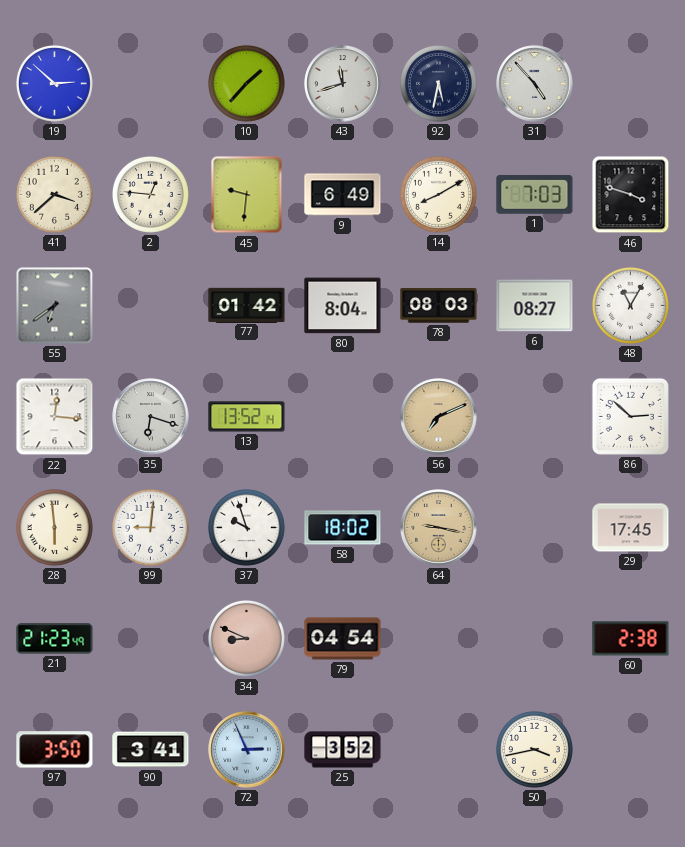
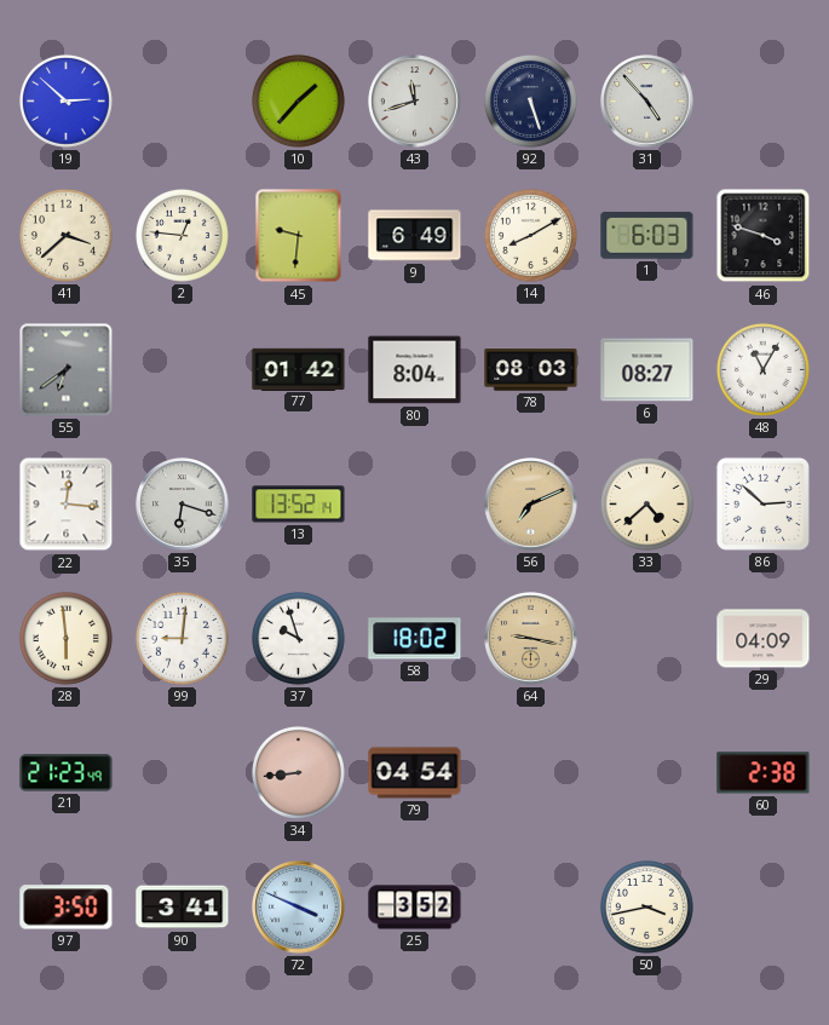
92: 5:32 -> 5:27 (530, 100)
1: 7:03 -> 6:03 (647, 235)
33: none -> 4:38 (646, 503)
29: 17:45 -> 04:09 (764, 639)
34: 8:49 -> 8:44 (298, 772)
72: 2:56 -> 3:49 (299, 908)
